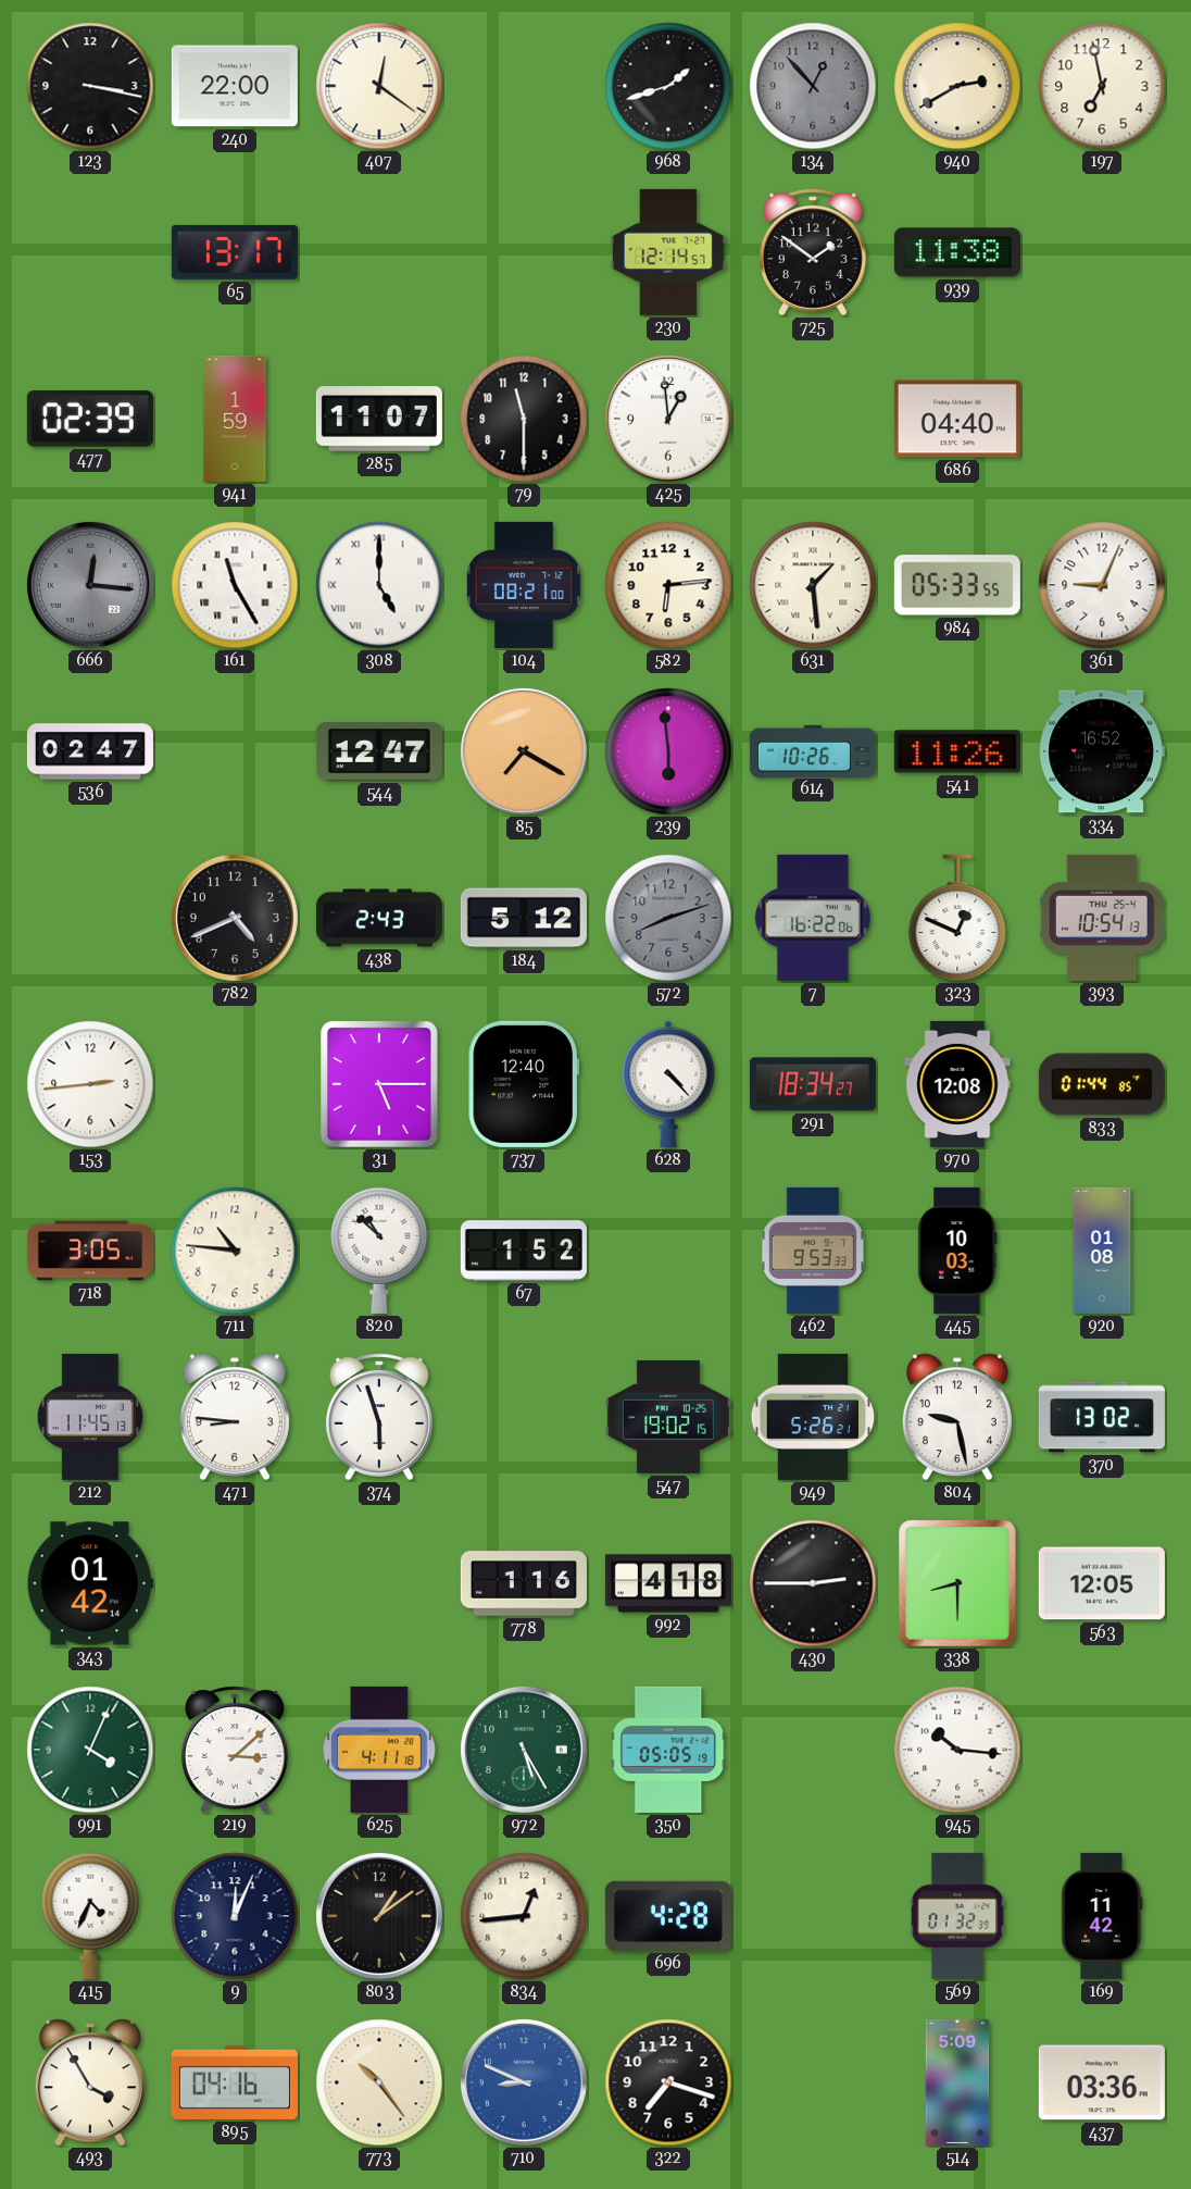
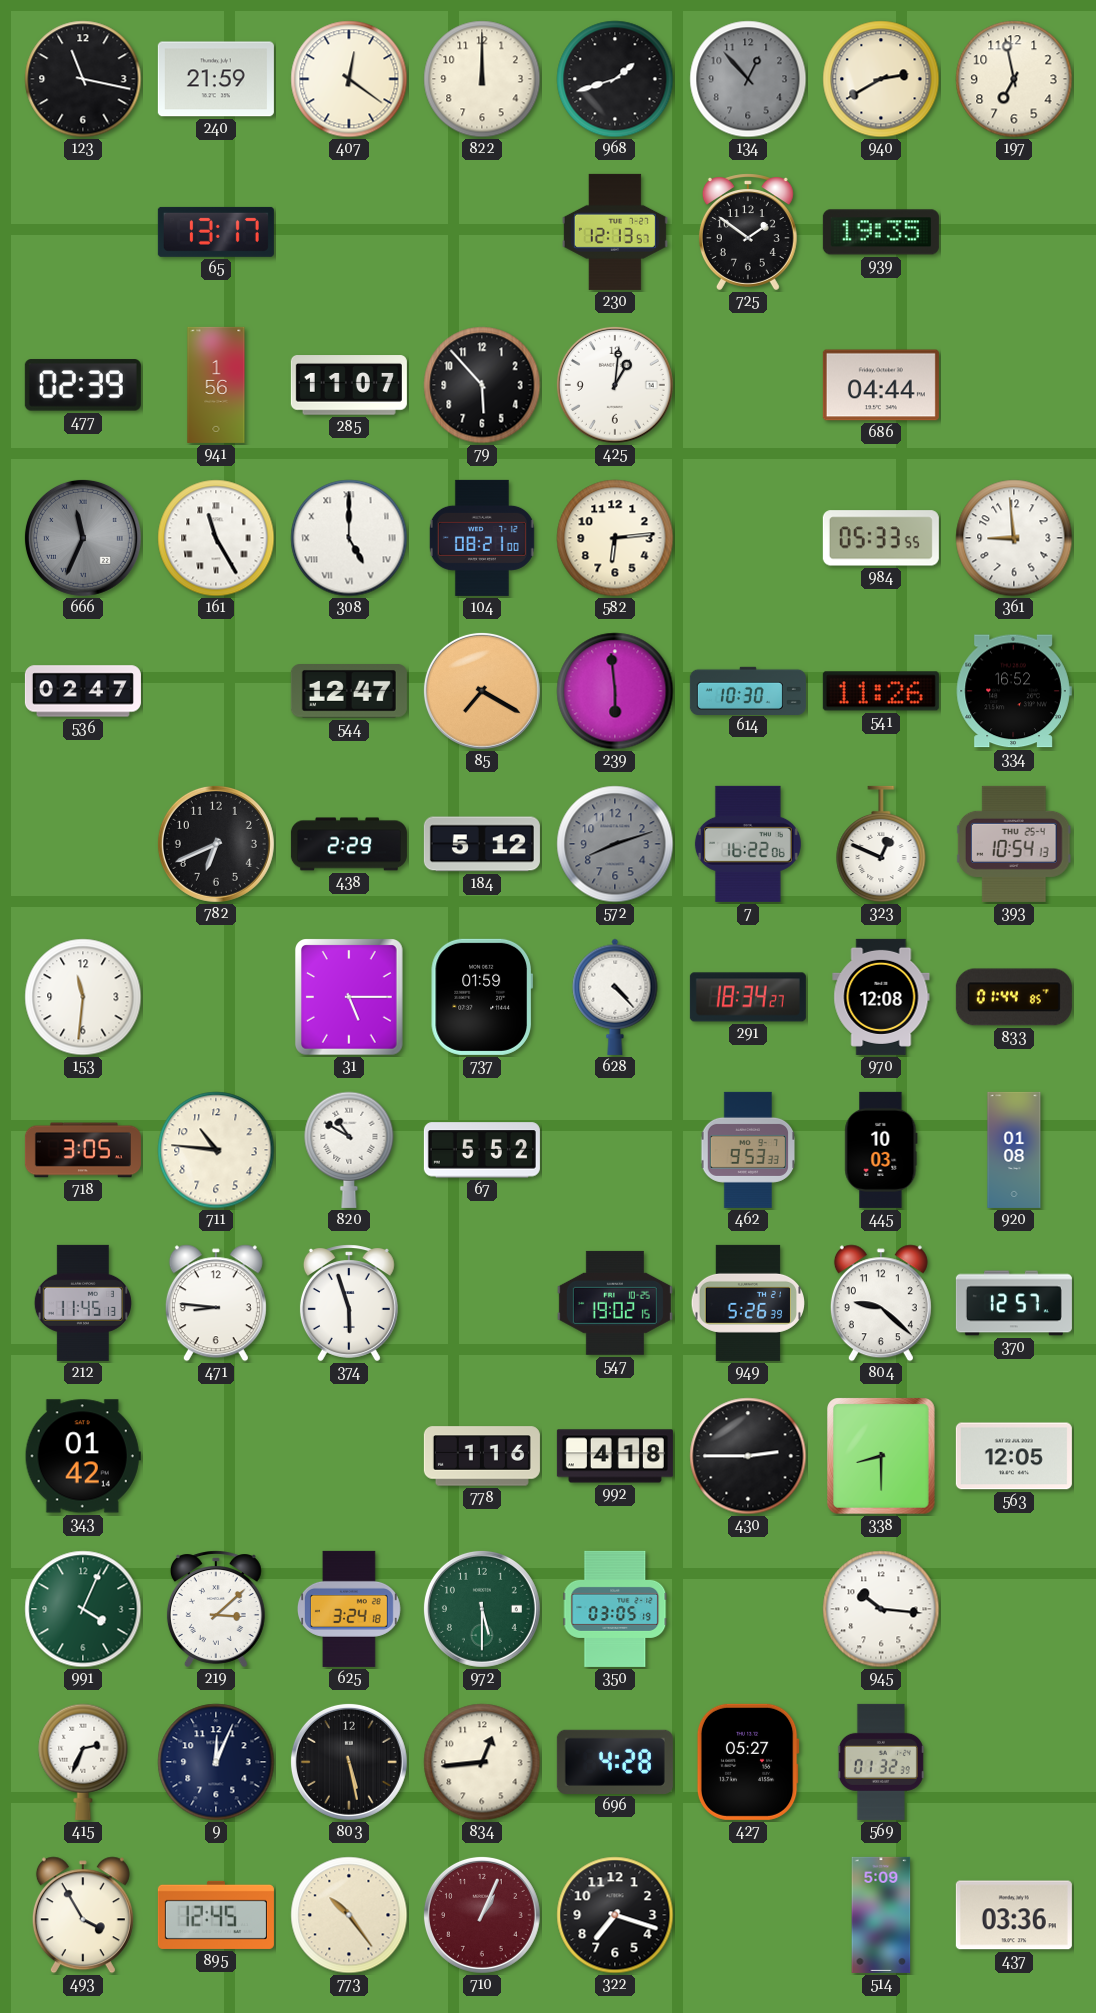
123: 3:17 -> 11:17 (83, 79)
240: 22:00 -> 21:59 (216, 79)
822: none -> 12:00 (482, 79)
230: 12:14 -> 12:13 (615, 232)
939: 11:38 -> 19:35 (881, 232)
941: 1:59 -> 1:56 (216, 385)
79: 11:30 -> 5:53 (482, 385)
425: 12:59 -> 1:01 (615, 385)
686: 04:40 -> 04:44 (881, 385)
666: 12:16 -> 11:34 (83, 538)
631: 1:29 -> none (813, 585)
361: 9:04 -> 8:59 (1014, 538)
614: 10:26 -> 10:30 (748, 690)
782: 4:41 -> 6:41 (216, 844)
438: 2:43 -> 2:29 (349, 844)
153: 2:44 -> 11:31 (83, 997)
737: 12:40 -> 01:59 (482, 997)
820: 10:52 -> 10:50 (349, 1150)
67: 1:52 -> 5:52 (482, 1150)
949: 5:26:21 -> 5:26:39 (747, 1303)
804: 9:28 -> 9:22 (881, 1303)
370: 13:02 -> 12:57 (1014, 1303)
625: 4:11 -> 3:24 (349, 1609)
972: 5:25 -> 5:30 (482, 1609)
350: 05:05 -> 03:05 (615, 1609)
415: 4:34 -> 2:34 (83, 1762)
803: 1:09 -> 5:28 (349, 1762)
427: none -> 05:27 (748, 1762)
169: 11:42 -> none (1102, 1916)
895: 04:16 -> 12:45 (216, 1915)
710: 8:49 -> 1:04 (482, 1915)
710 dial: blue -> burgundy (482, 1915)
